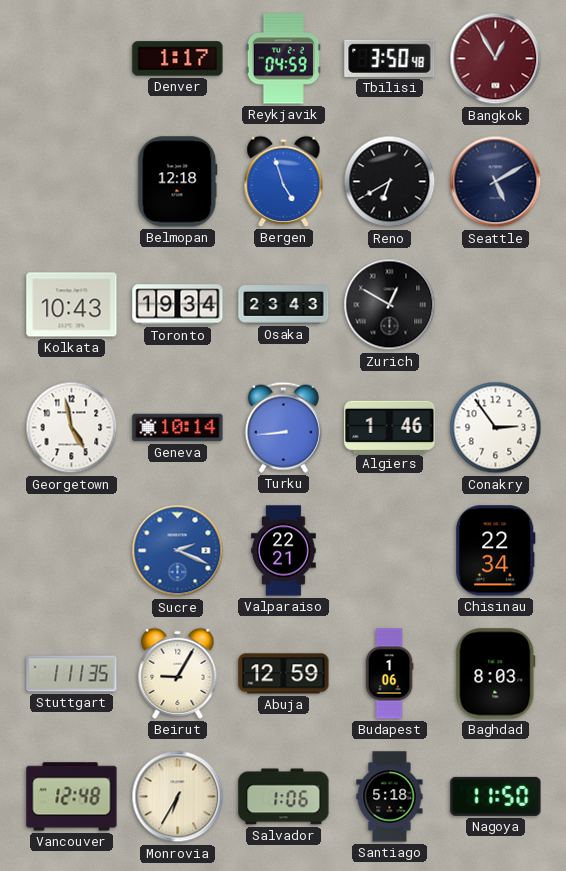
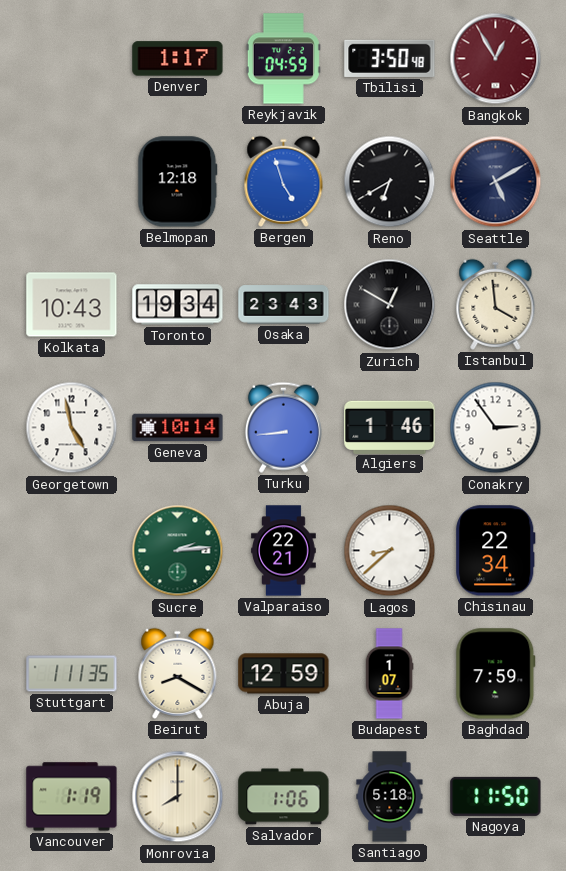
Istanbul: none -> 3:59 (496, 304)
Sucre: 2:19 -> 2:14 (178, 551)
Sucre dial: blue -> green (178, 551)
Lagos: none -> 8:38 (390, 551)
Beirut: 9:05 -> 8:20 (178, 673)
Budapest: 1:06 -> 1:07 (389, 674)
Baghdad: 8:03 -> 7:59 (496, 674)
Vancouver: 12:48 -> 1:19 (72, 797)
Monrovia: 6:35 -> 8:00 (178, 797)
